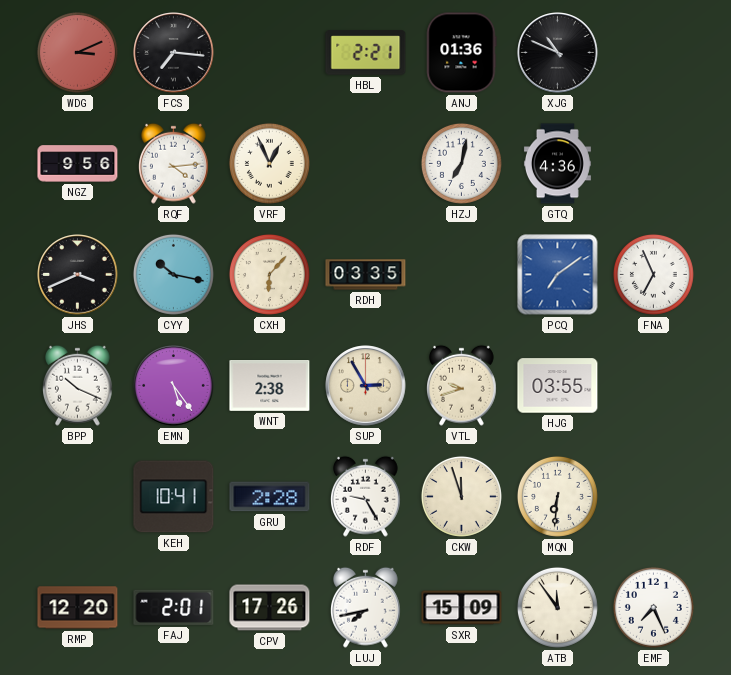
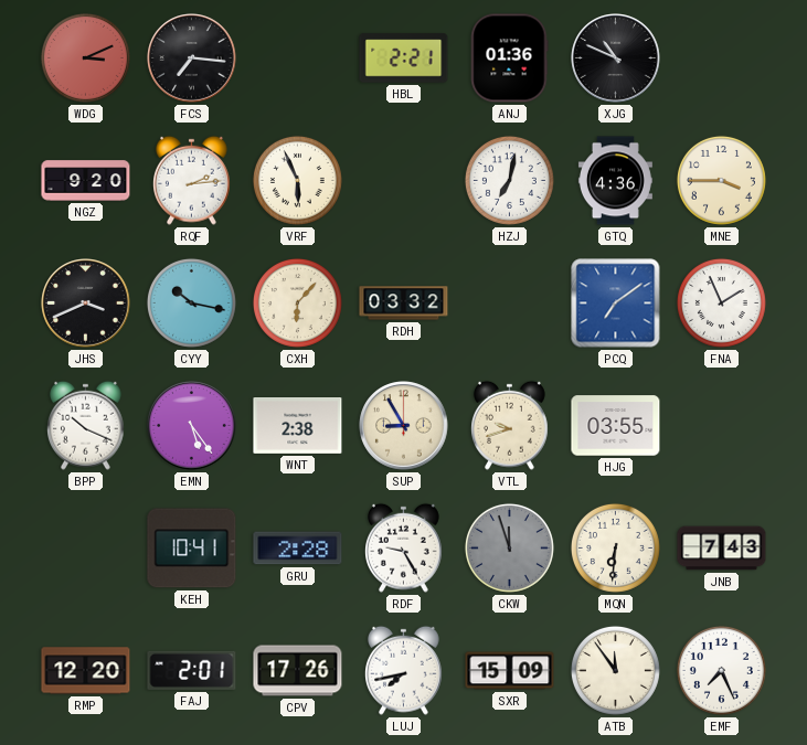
NGZ: 9:56 -> 9:20 (86, 181)
RQF: 4:14 -> 2:14 (192, 180)
VRF: 12:56 -> 5:56 (297, 180)
MNE: none -> 3:45 (721, 180)
RDH: 03:35 -> 03:32 (404, 304)
FNA: 6:56 -> 1:56 (721, 302)
SUP: 2:55 -> 8:55 (404, 426)
CKW dial: cream -> grey (509, 547)
JNB: none -> 7:43 (722, 549)
